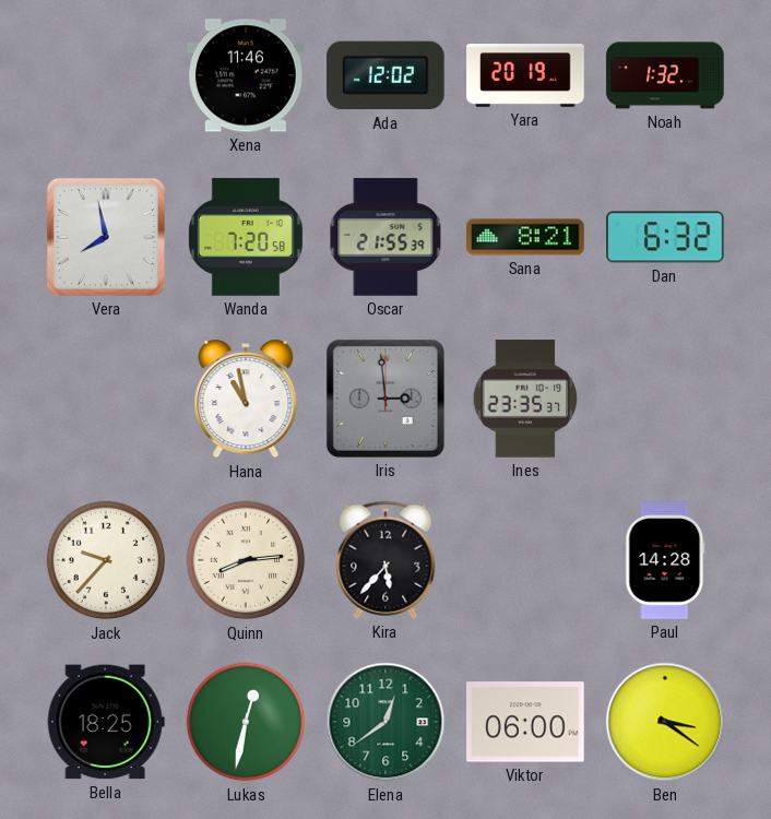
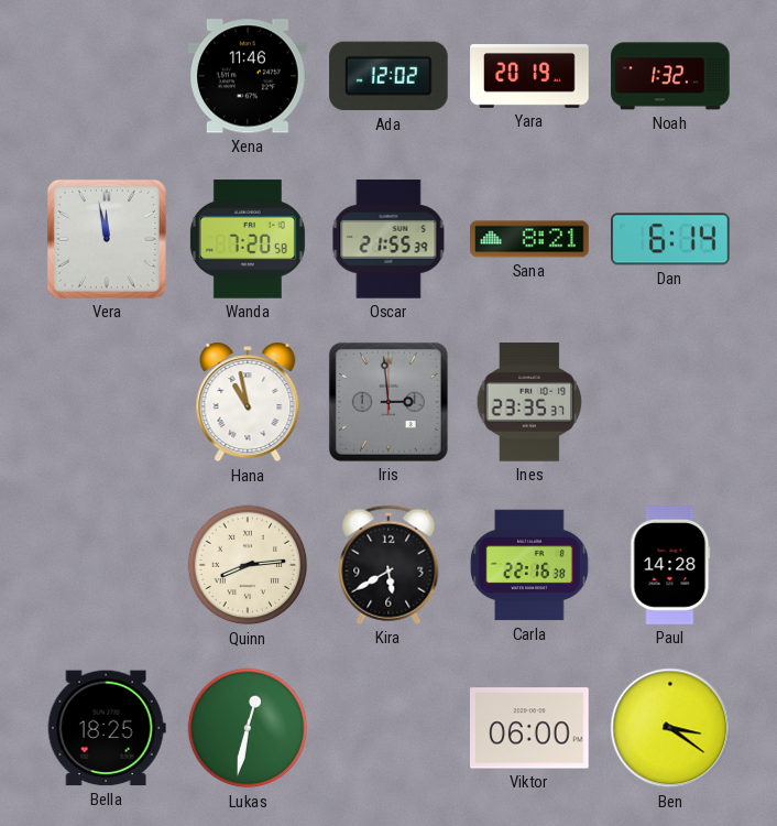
Vera: 7:58 -> 11:58 (107, 239)
Dan: 6:32 -> 6:14 (671, 239)
Jack: 9:37 -> none (106, 560)
Kira: 5:37 -> 5:40 (388, 565)
Carla: none -> 22:16 (529, 565)
Elena: 12:39 -> none (385, 722)
